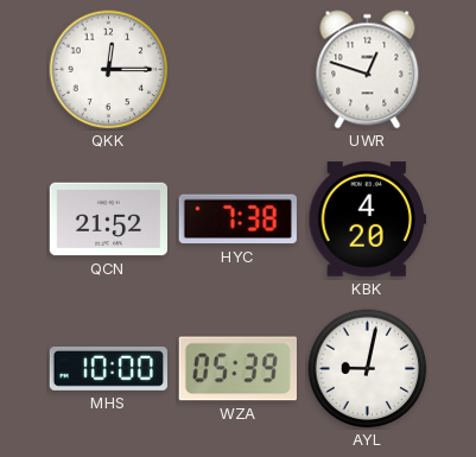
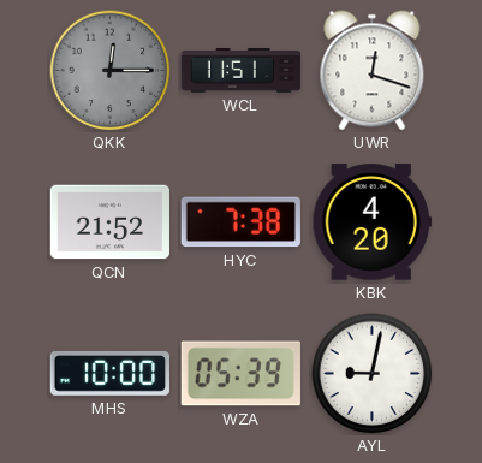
QKK dial: white -> grey (111, 71)
WCL: none -> 11:51 (242, 71)
UWR: 12:48 -> 12:18 (373, 71)
